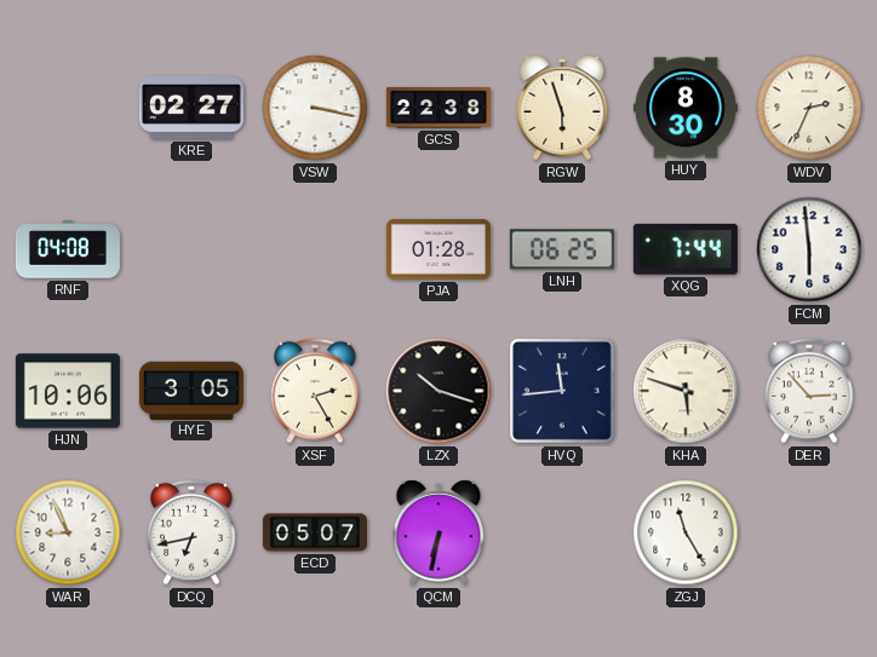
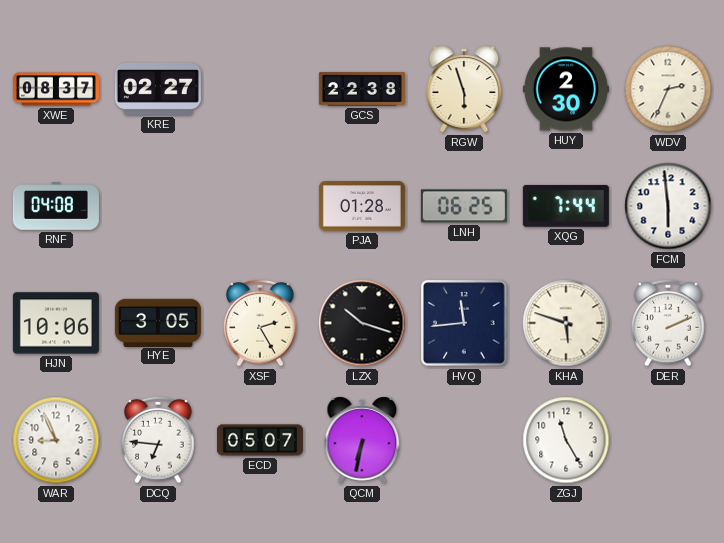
XWE: none -> 08:37 (56, 89)
VSW: 3:17 -> none (315, 108)
HUY: 8:30 -> 2:30 (566, 89)
DER: 2:53 -> 2:11 (668, 323)
DCQ: 6:43 -> 6:46 (158, 440)
